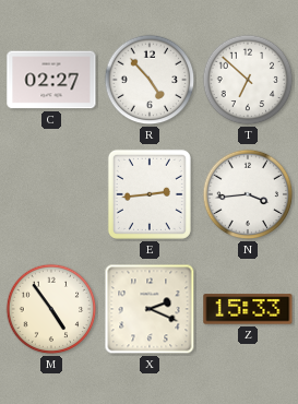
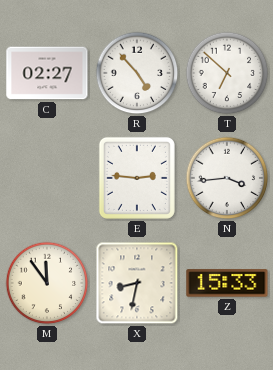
E: 2:44 -> 2:46 (137, 178)
M: 4:54 -> 11:54 (47, 283)
X: 2:19 -> 8:32 (137, 283)
